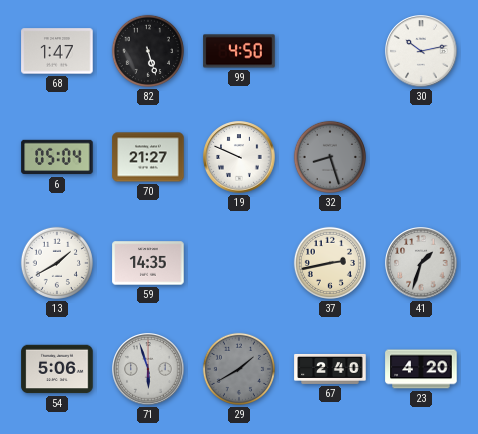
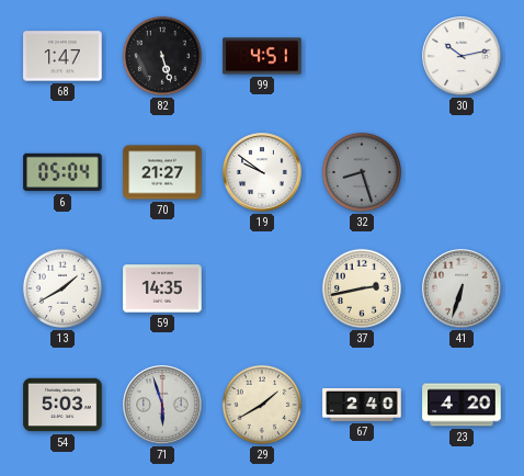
99: 4:50 -> 4:51 (262, 56)
19: 9:49 -> 9:51 (262, 172)
41: 1:33 -> 6:33 (462, 288)
54: 5:06 -> 5:03 (62, 405)
29 dial: grey -> cream (262, 405)
